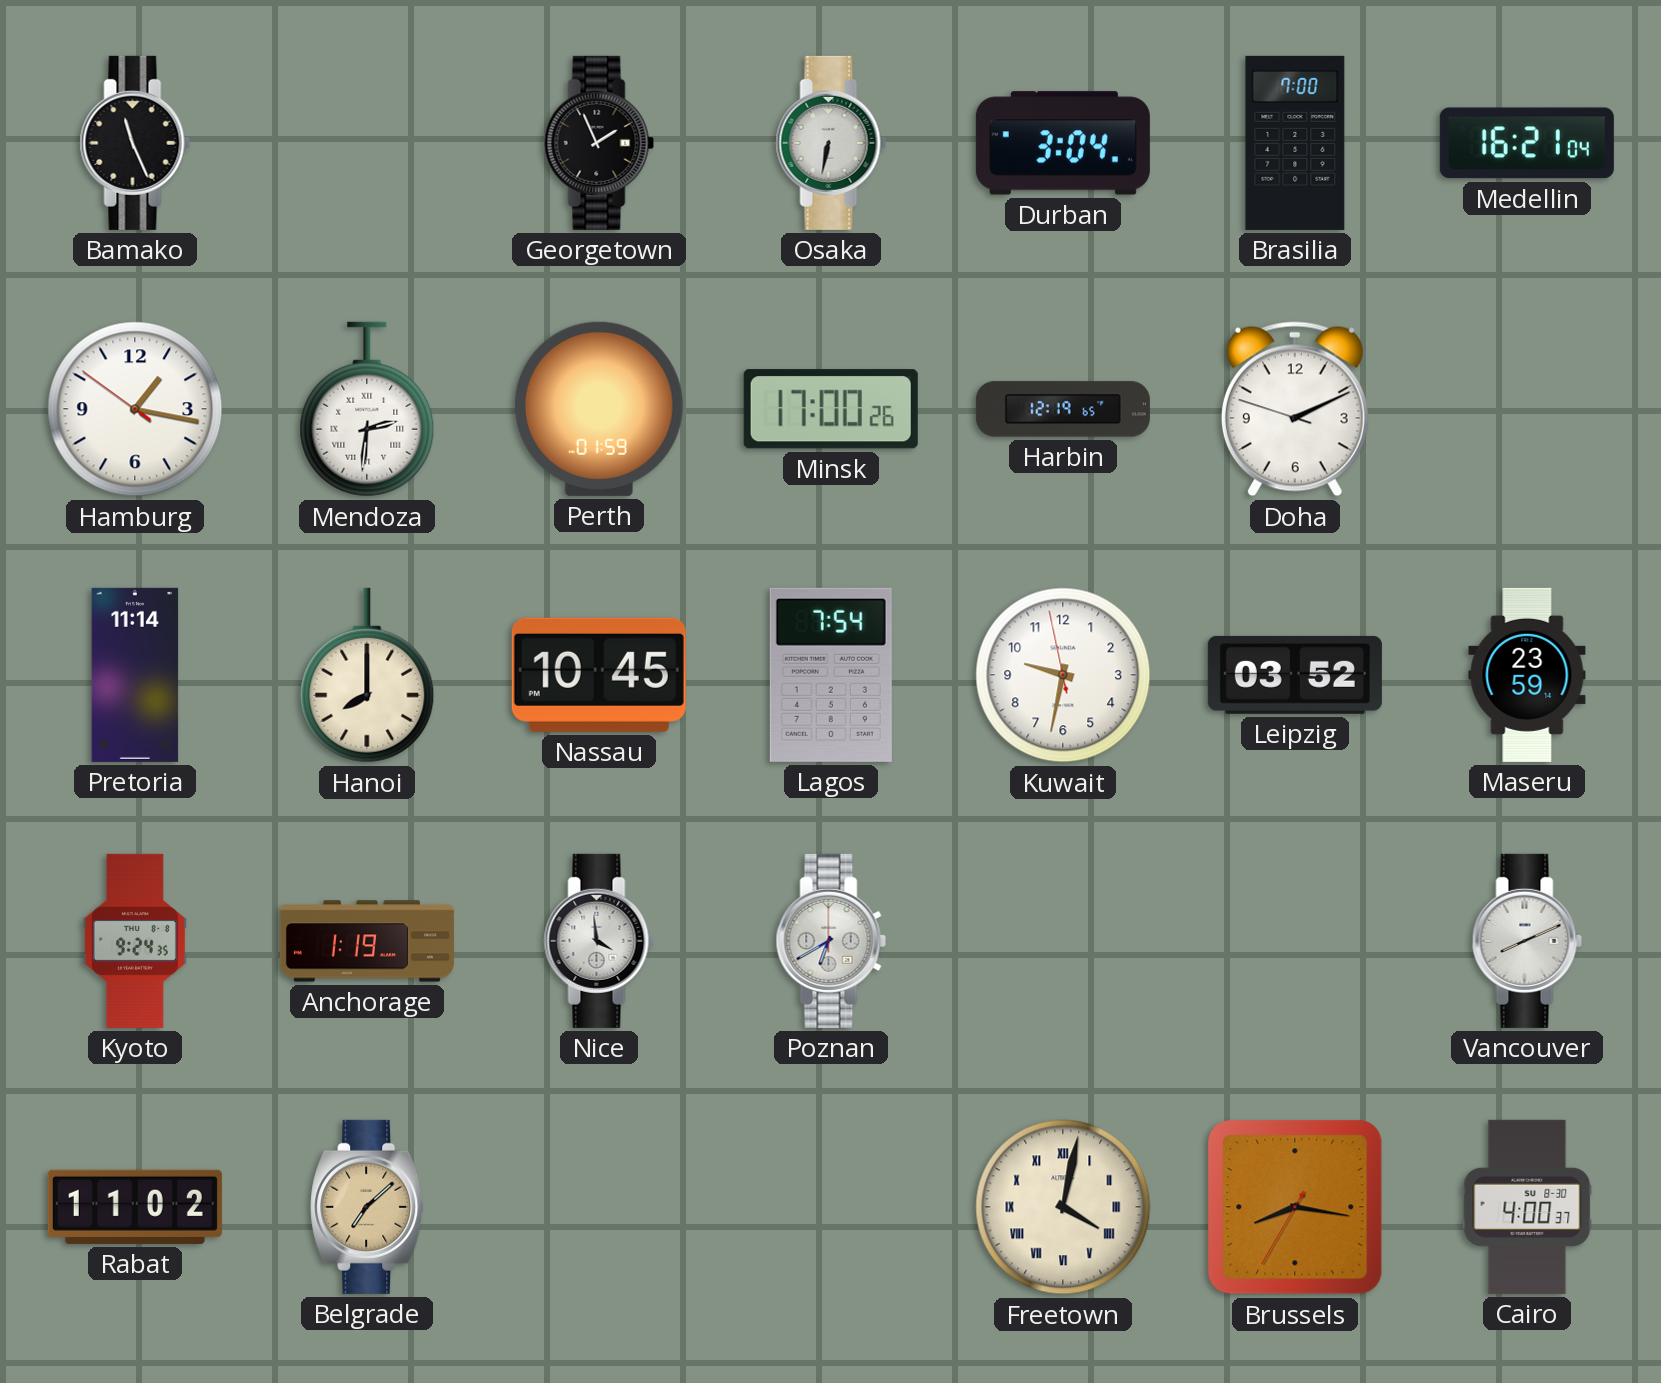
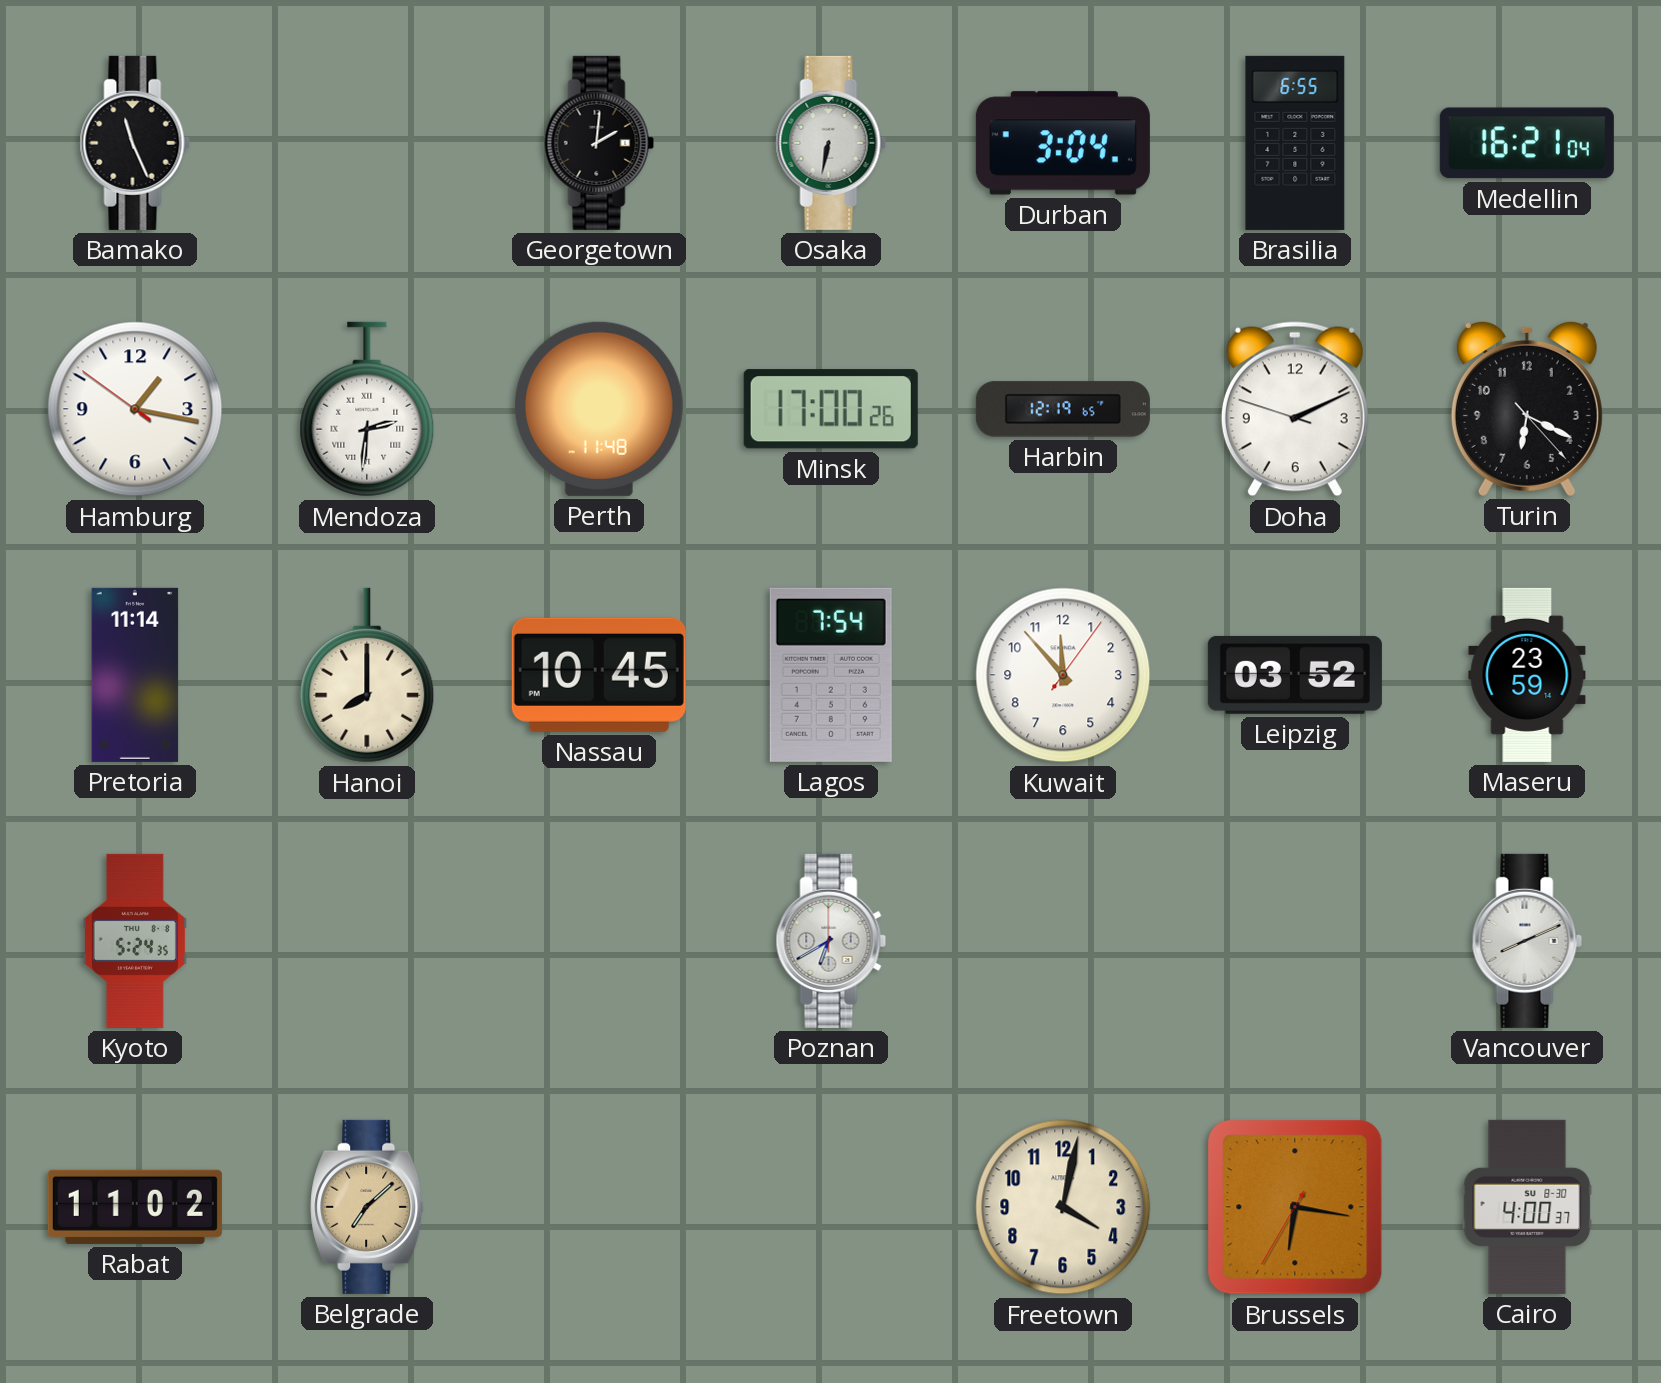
Georgetown: 1:56 -> 2:01 (599, 143)
Brasilia: 7:00 -> 6:55 (1295, 143)
Perth: 01:59 -> 11:48 (599, 409)
Turin: none -> 6:19 (1527, 408)
Kuwait: 9:31 -> 11:53 (1063, 675)
Kyoto: 9:24 -> 5:24 (135, 941)
Anchorage: 1:19 -> none (367, 941)
Nice: 3:59 -> none (599, 941)
Freetown numerals: Roman -> Arabic (1063, 1207)
Brussels: 8:16 -> 6:16 (1295, 1207)
